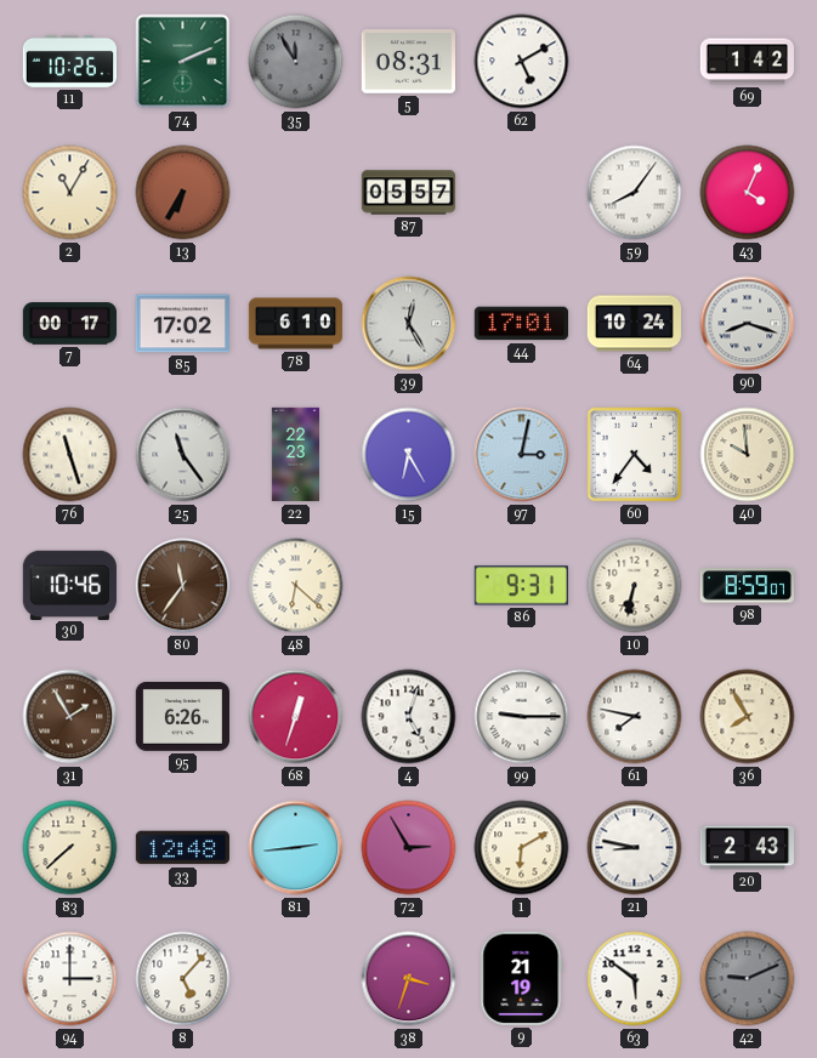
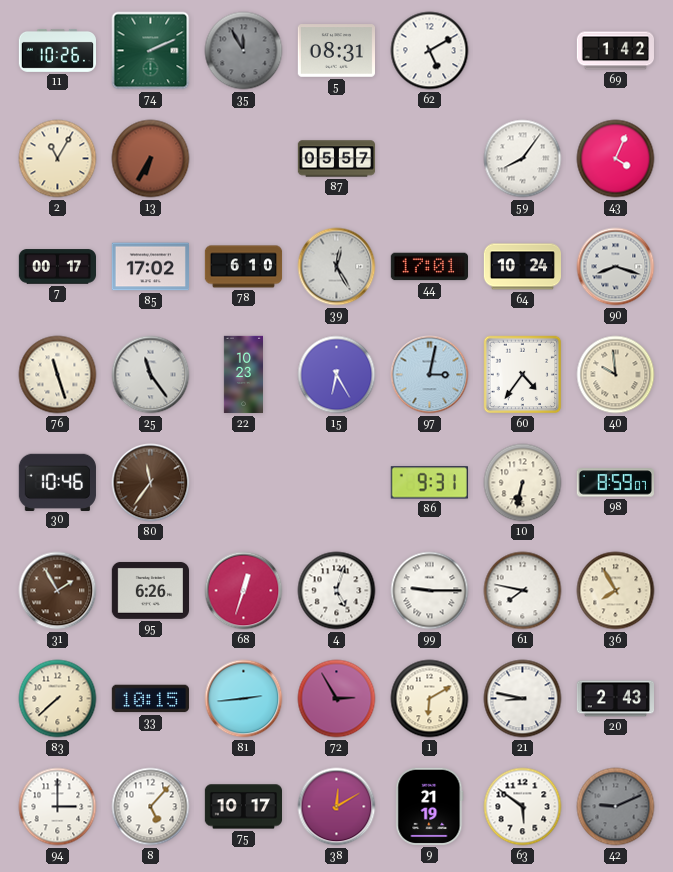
22: 22:23 -> 10:23 (243, 375)
48: 6:22 -> none (296, 586)
33: 12:48 -> 10:15 (150, 699)
75: none -> 10:17 (243, 807)
38: 3:33 -> 12:10 (337, 807)
